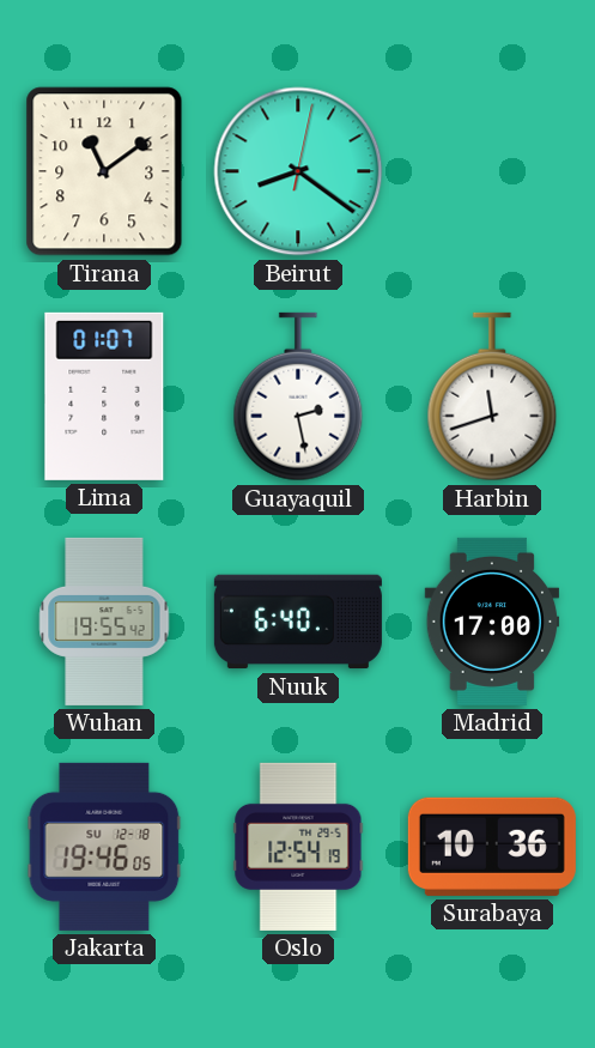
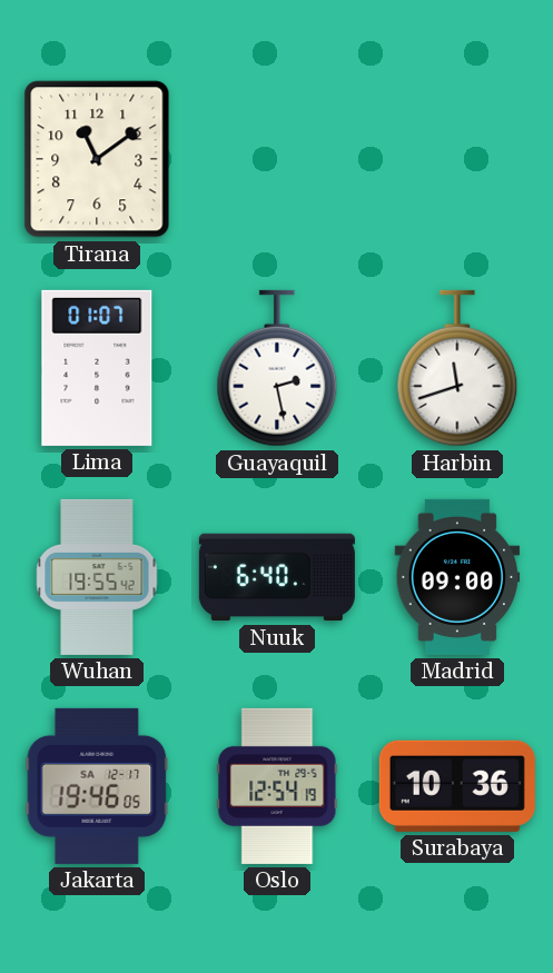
Beirut: 8:21 -> none (298, 171)
Madrid: 17:00 -> 09:00 (457, 577)
Jakarta date: SU 12-18 -> SA 12-17 (97, 786)
